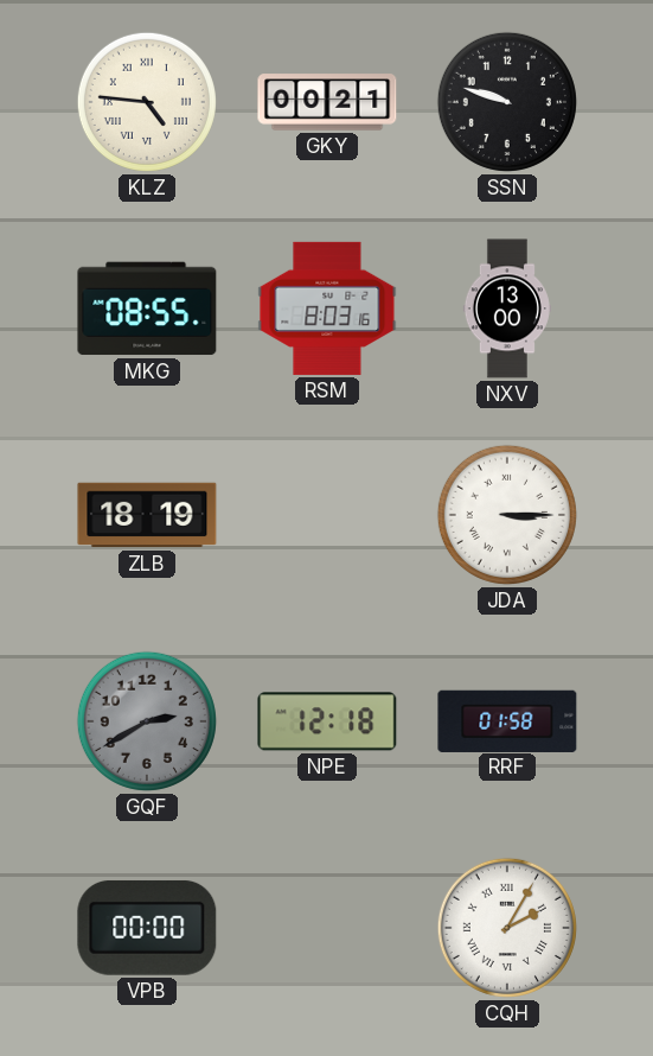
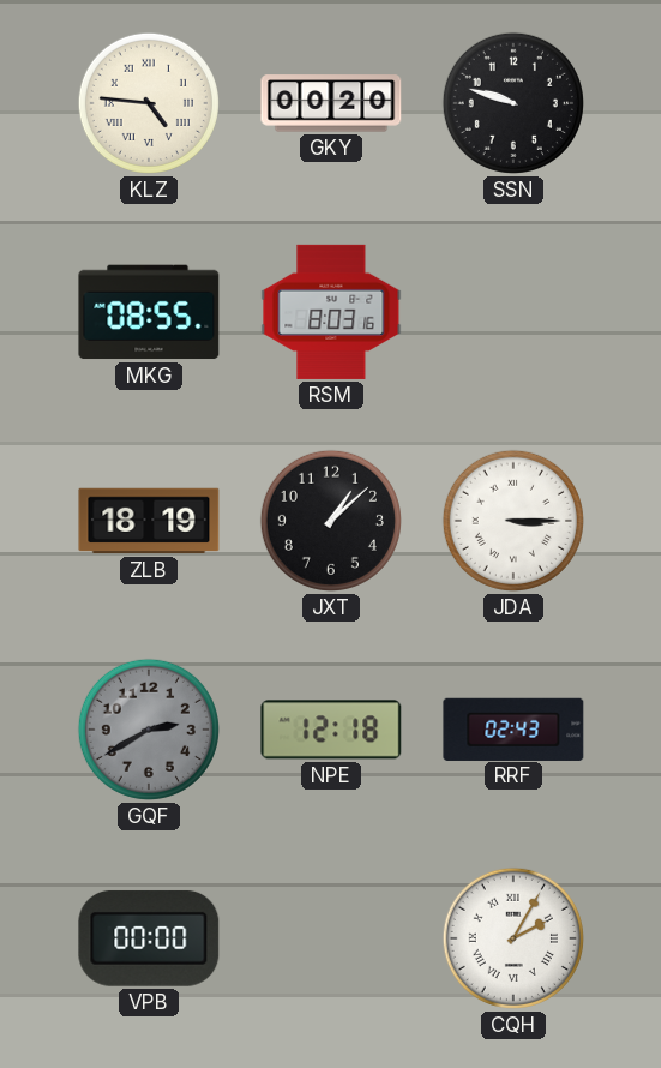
GKY: 00:21 -> 00:20 (331, 103)
NXV: 13:00 -> none (507, 308)
JXT: none -> 1:08 (331, 521)
RRF: 01:58 -> 02:43 (513, 728)
